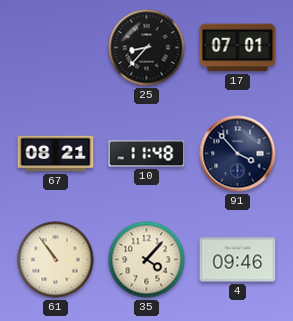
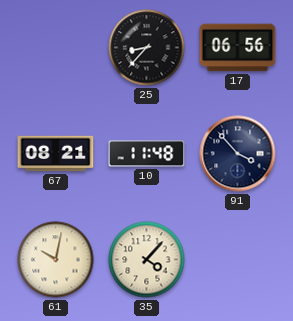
17: 07:01 -> 06:56 (238, 48)
61: 10:54 -> 10:02 (56, 260)
4: 09:46 -> none (238, 260)
